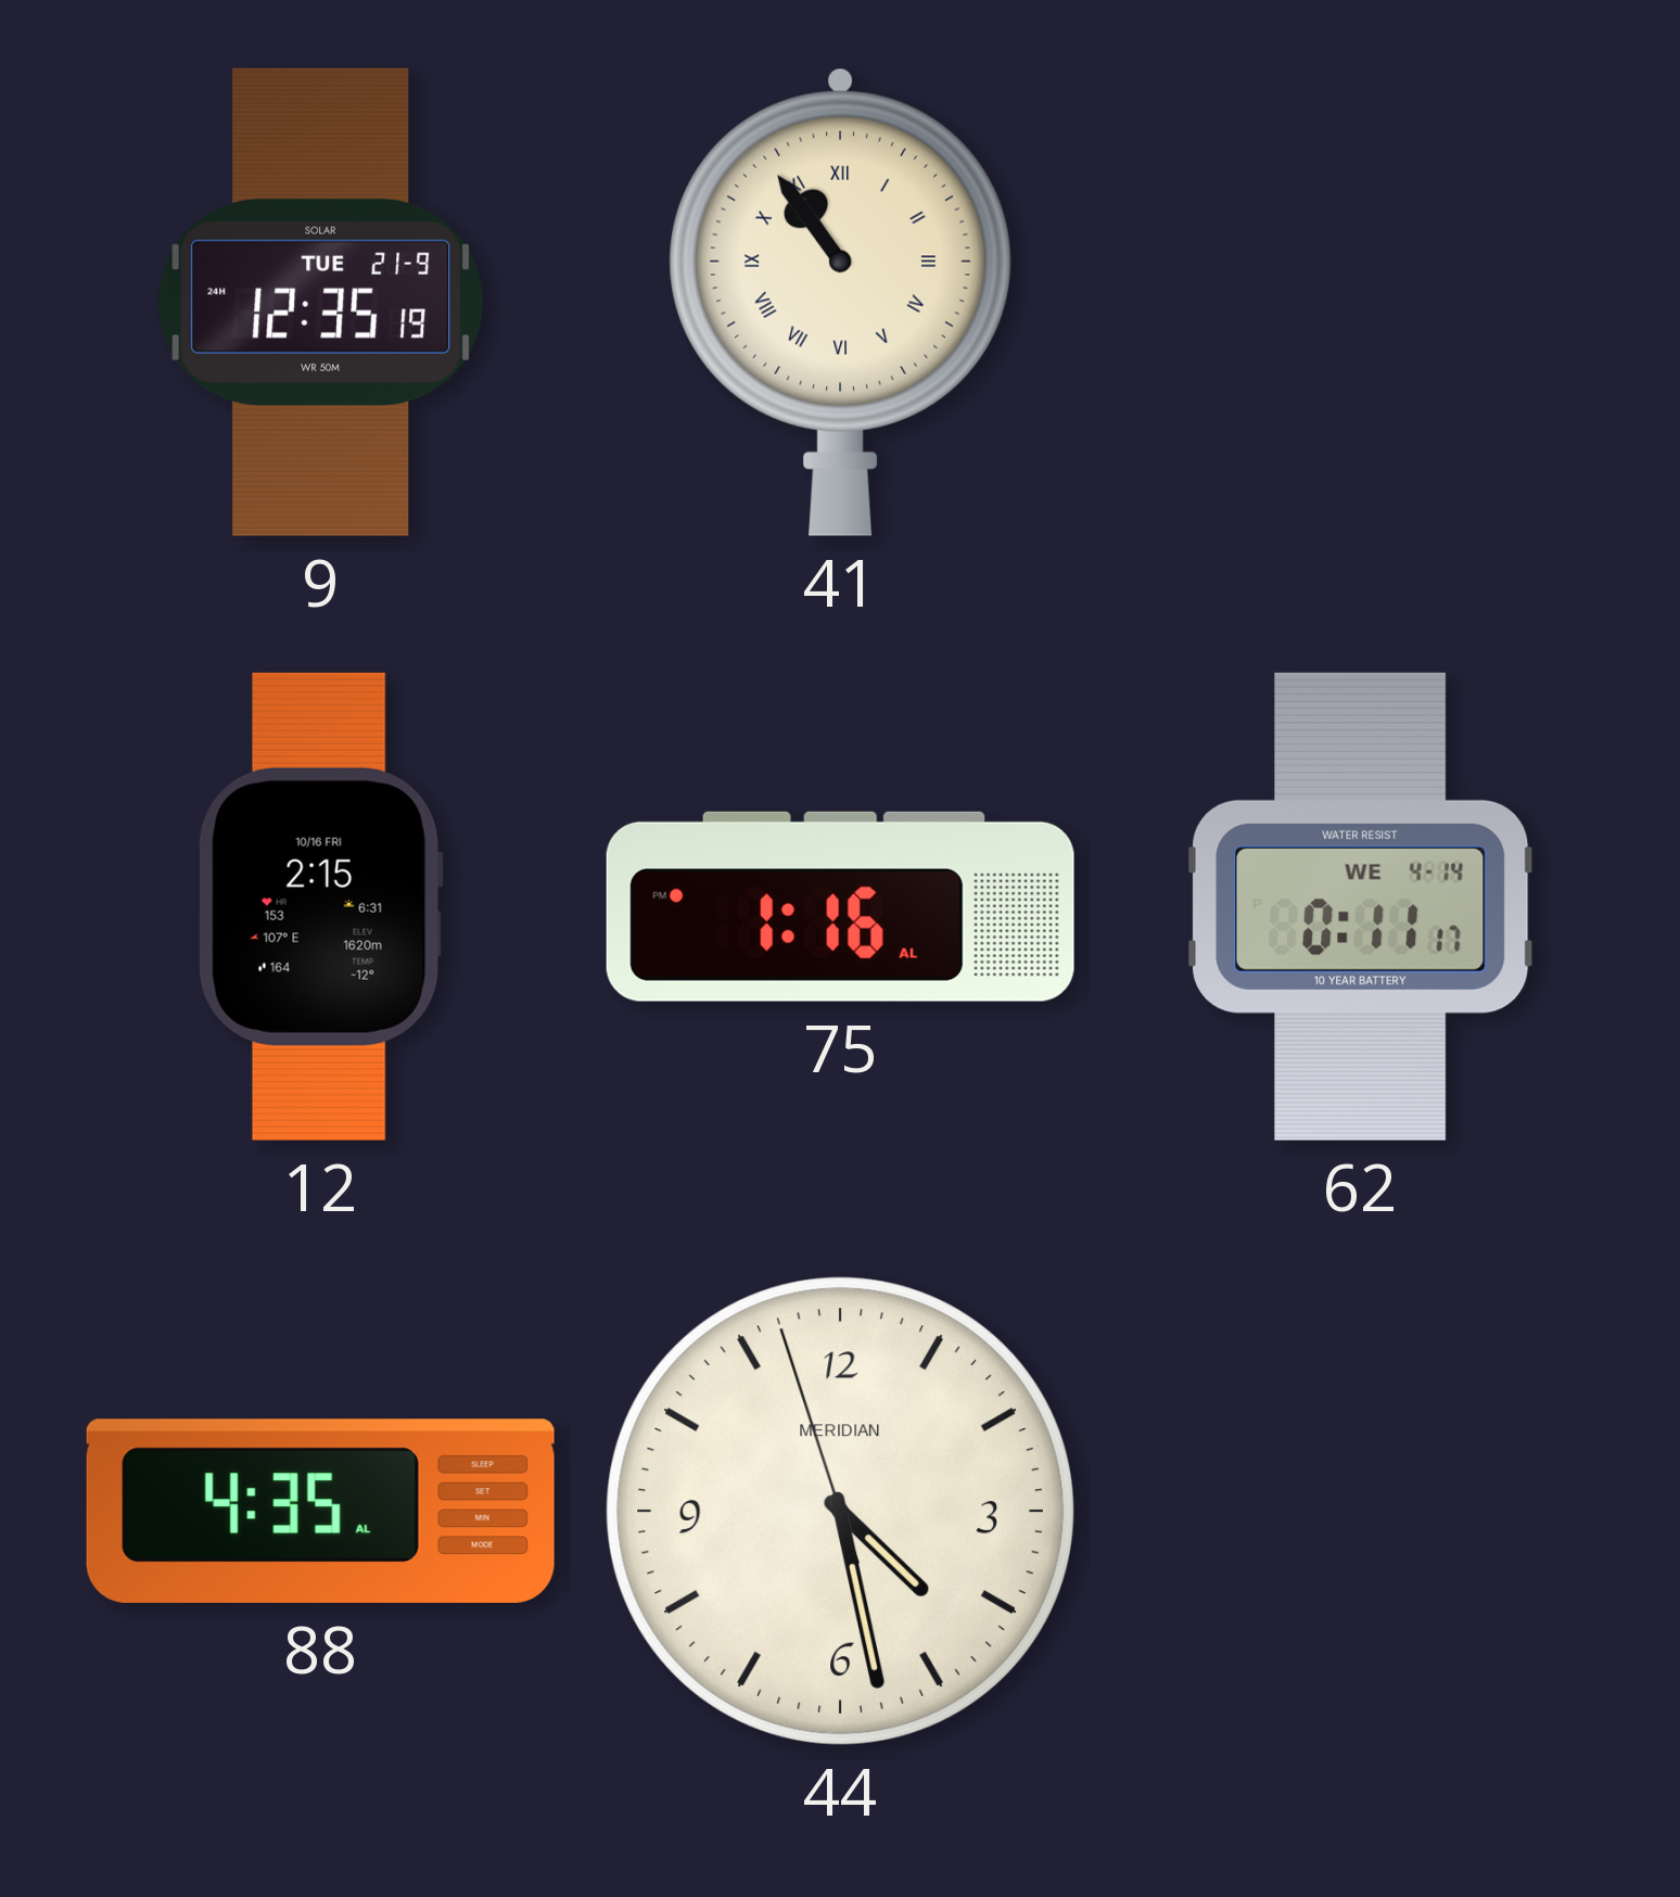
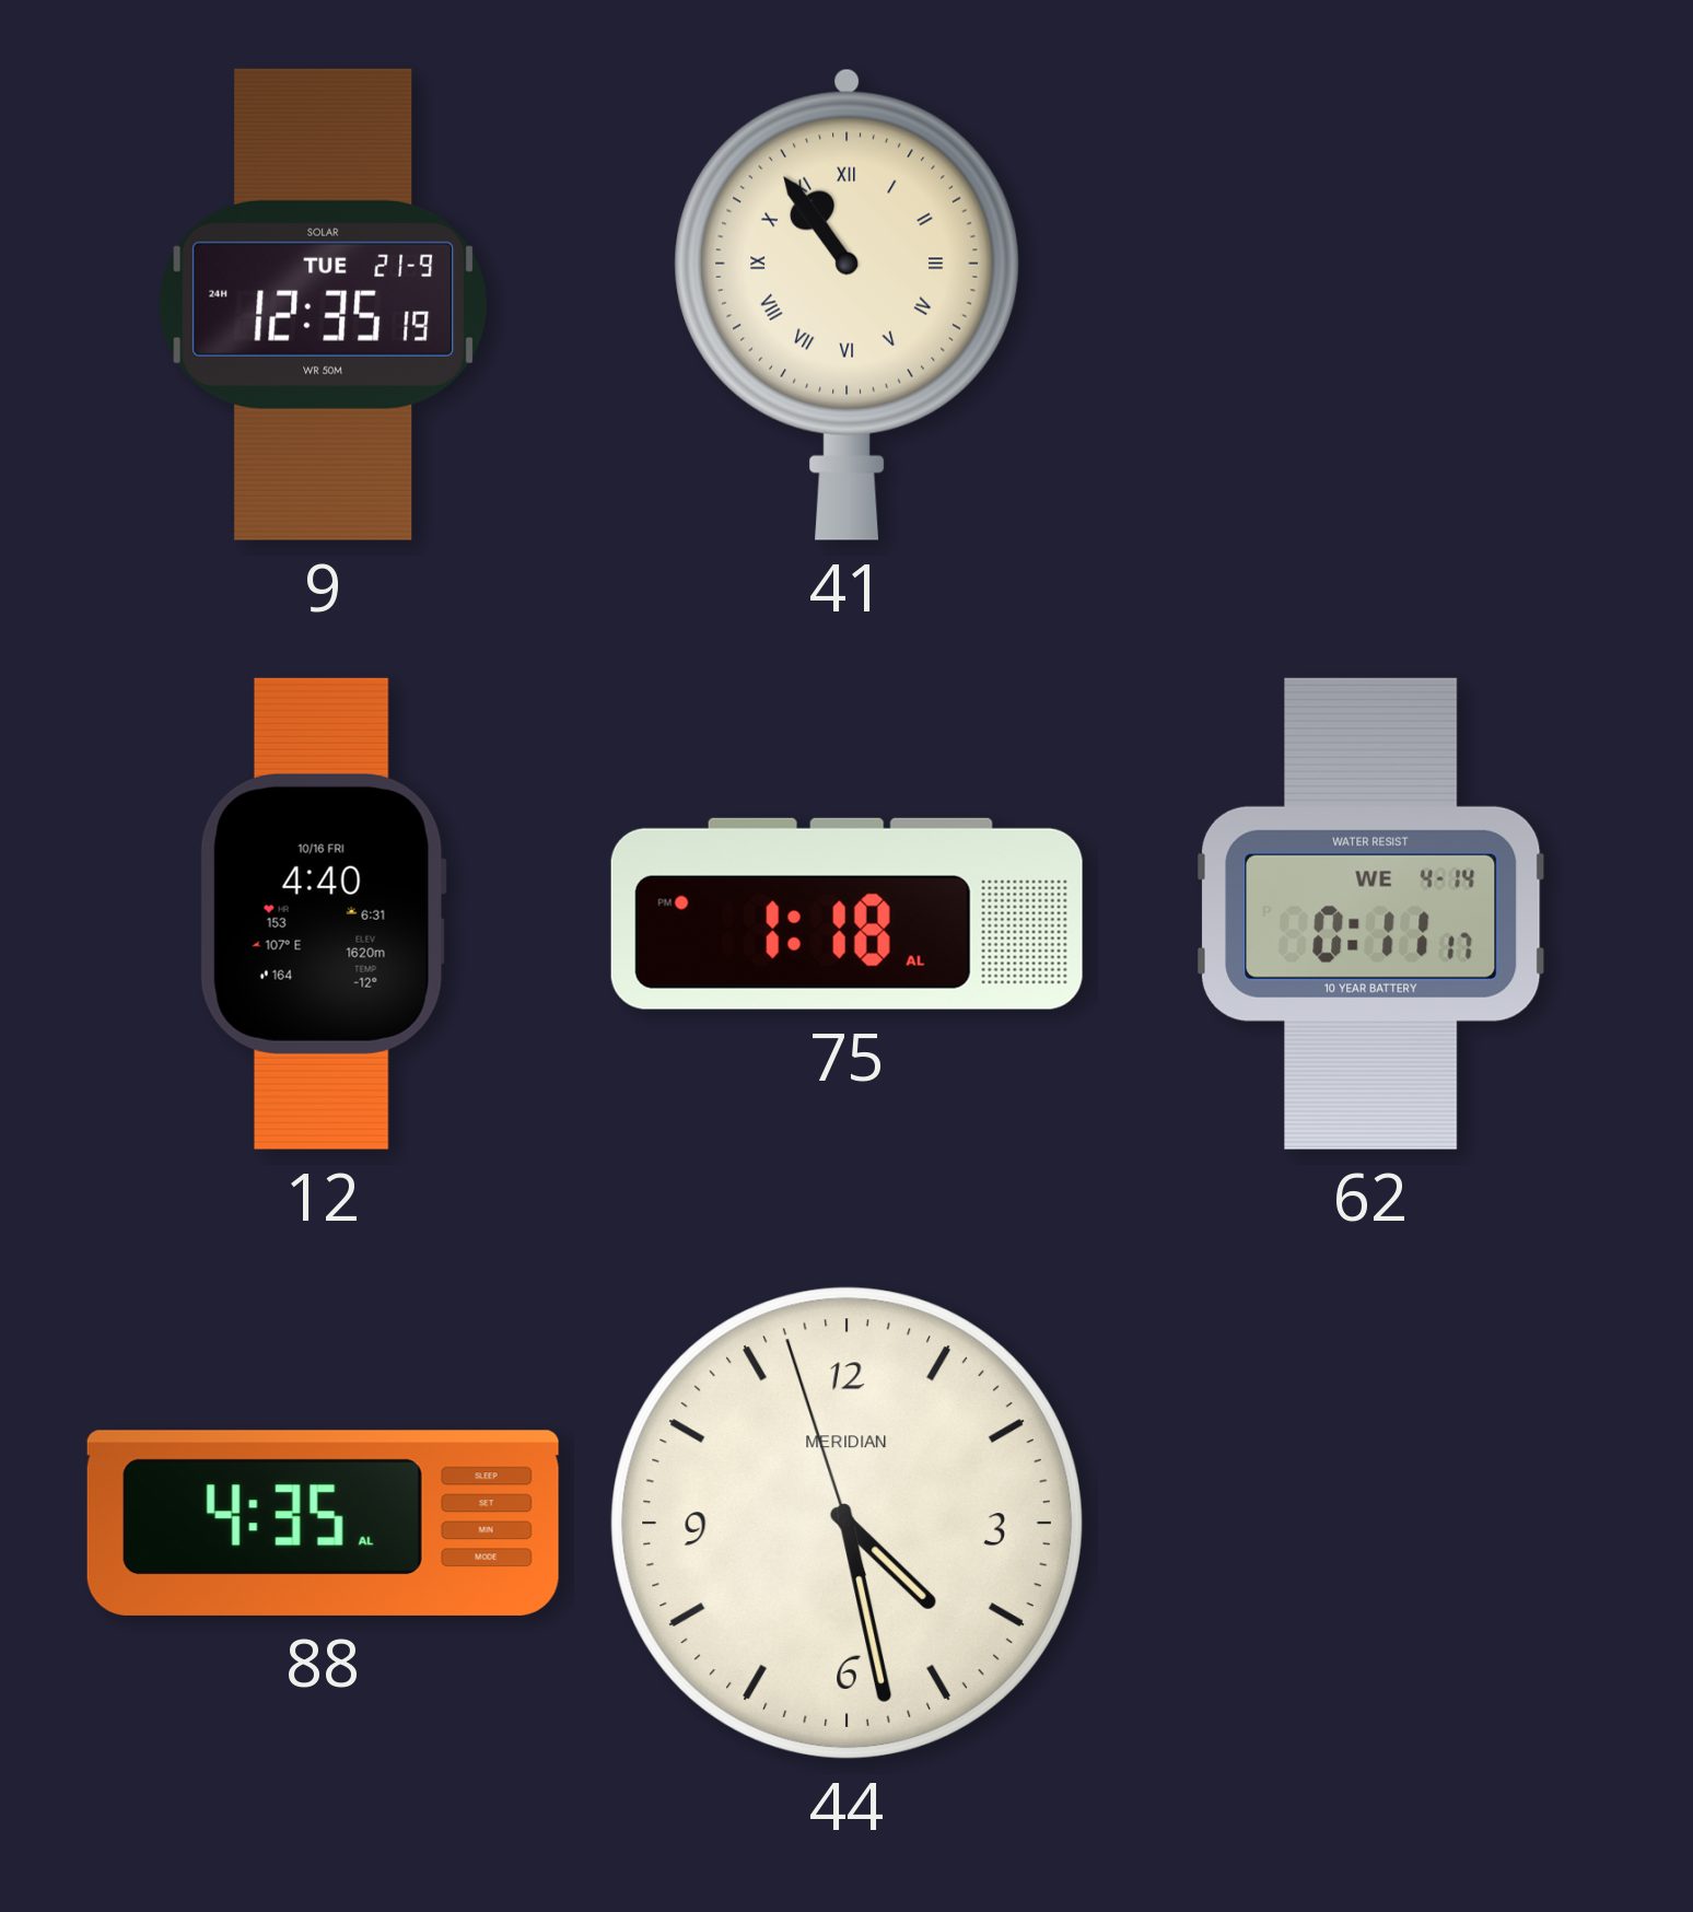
12: 2:15 -> 4:40 (323, 913)
75: 1:16 -> 1:18 (846, 913)
